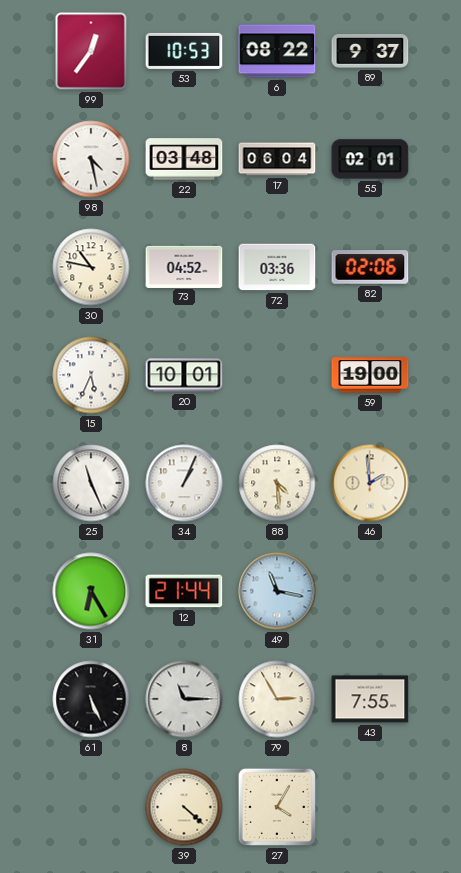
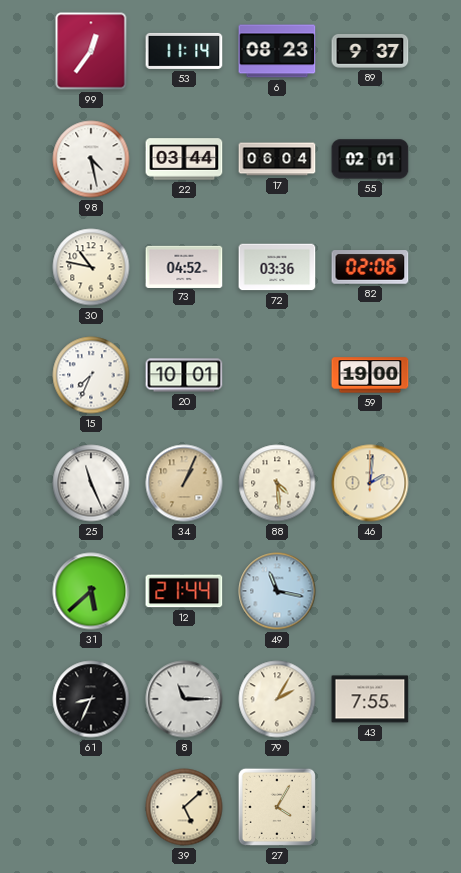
53: 10:53 -> 11:14 (184, 51)
6: 08:22 -> 08:23 (277, 51)
22: 03:48 -> 03:44 (184, 159)
15: 5:34 -> 7:34 (91, 375)
34 dial: white -> champagne (184, 483)
46: 1:59 -> 2:01 (370, 483)
31: 6:25 -> 5:38 (91, 591)
61: 5:26 -> 8:34 (91, 699)
79: 2:55 -> 2:05 (277, 699)
39: 4:22 -> 5:08 (184, 807)
